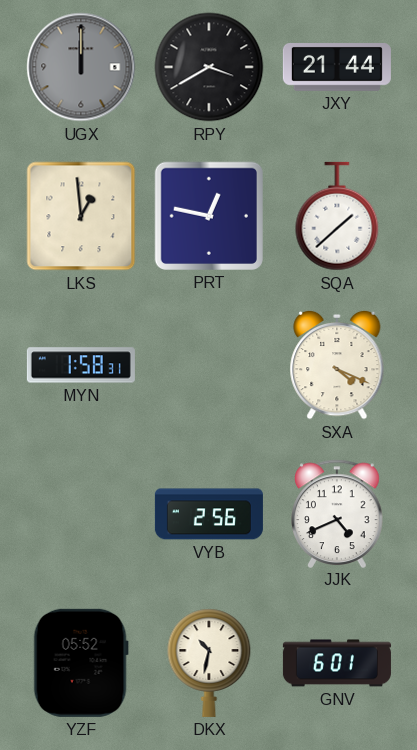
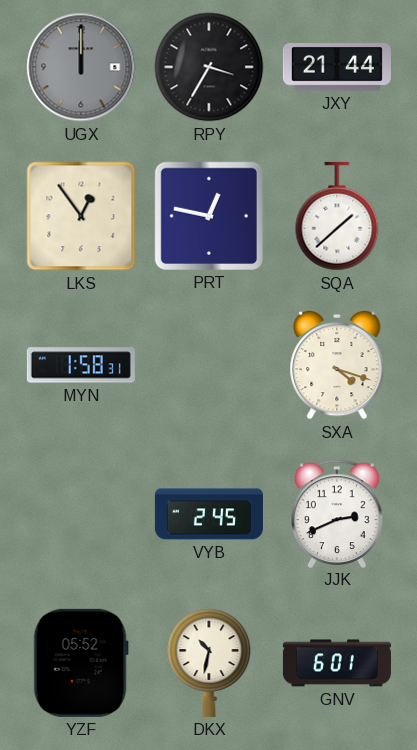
RPY: 3:40 -> 3:35 (209, 67)
LKS: 12:59 -> 12:54 (81, 216)
SXA: 4:19 -> 4:18 (337, 365)
VYB: 2:56 -> 2:45 (209, 514)
JJK: 4:41 -> 2:41 (338, 513)
